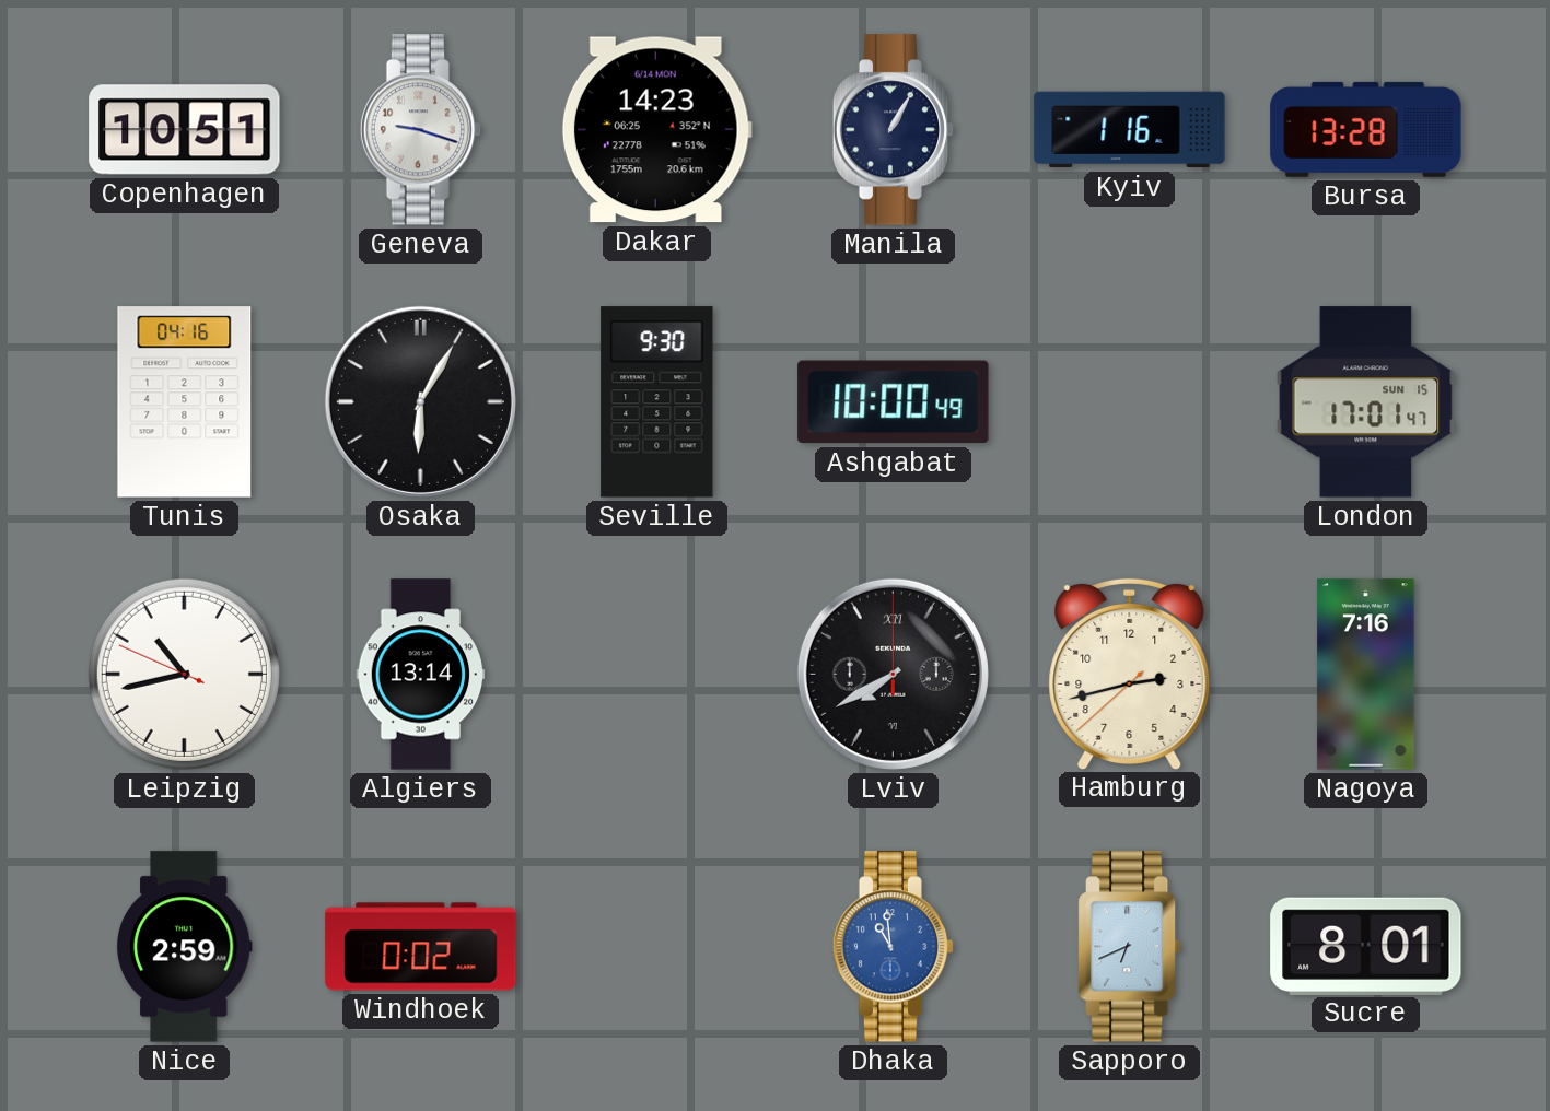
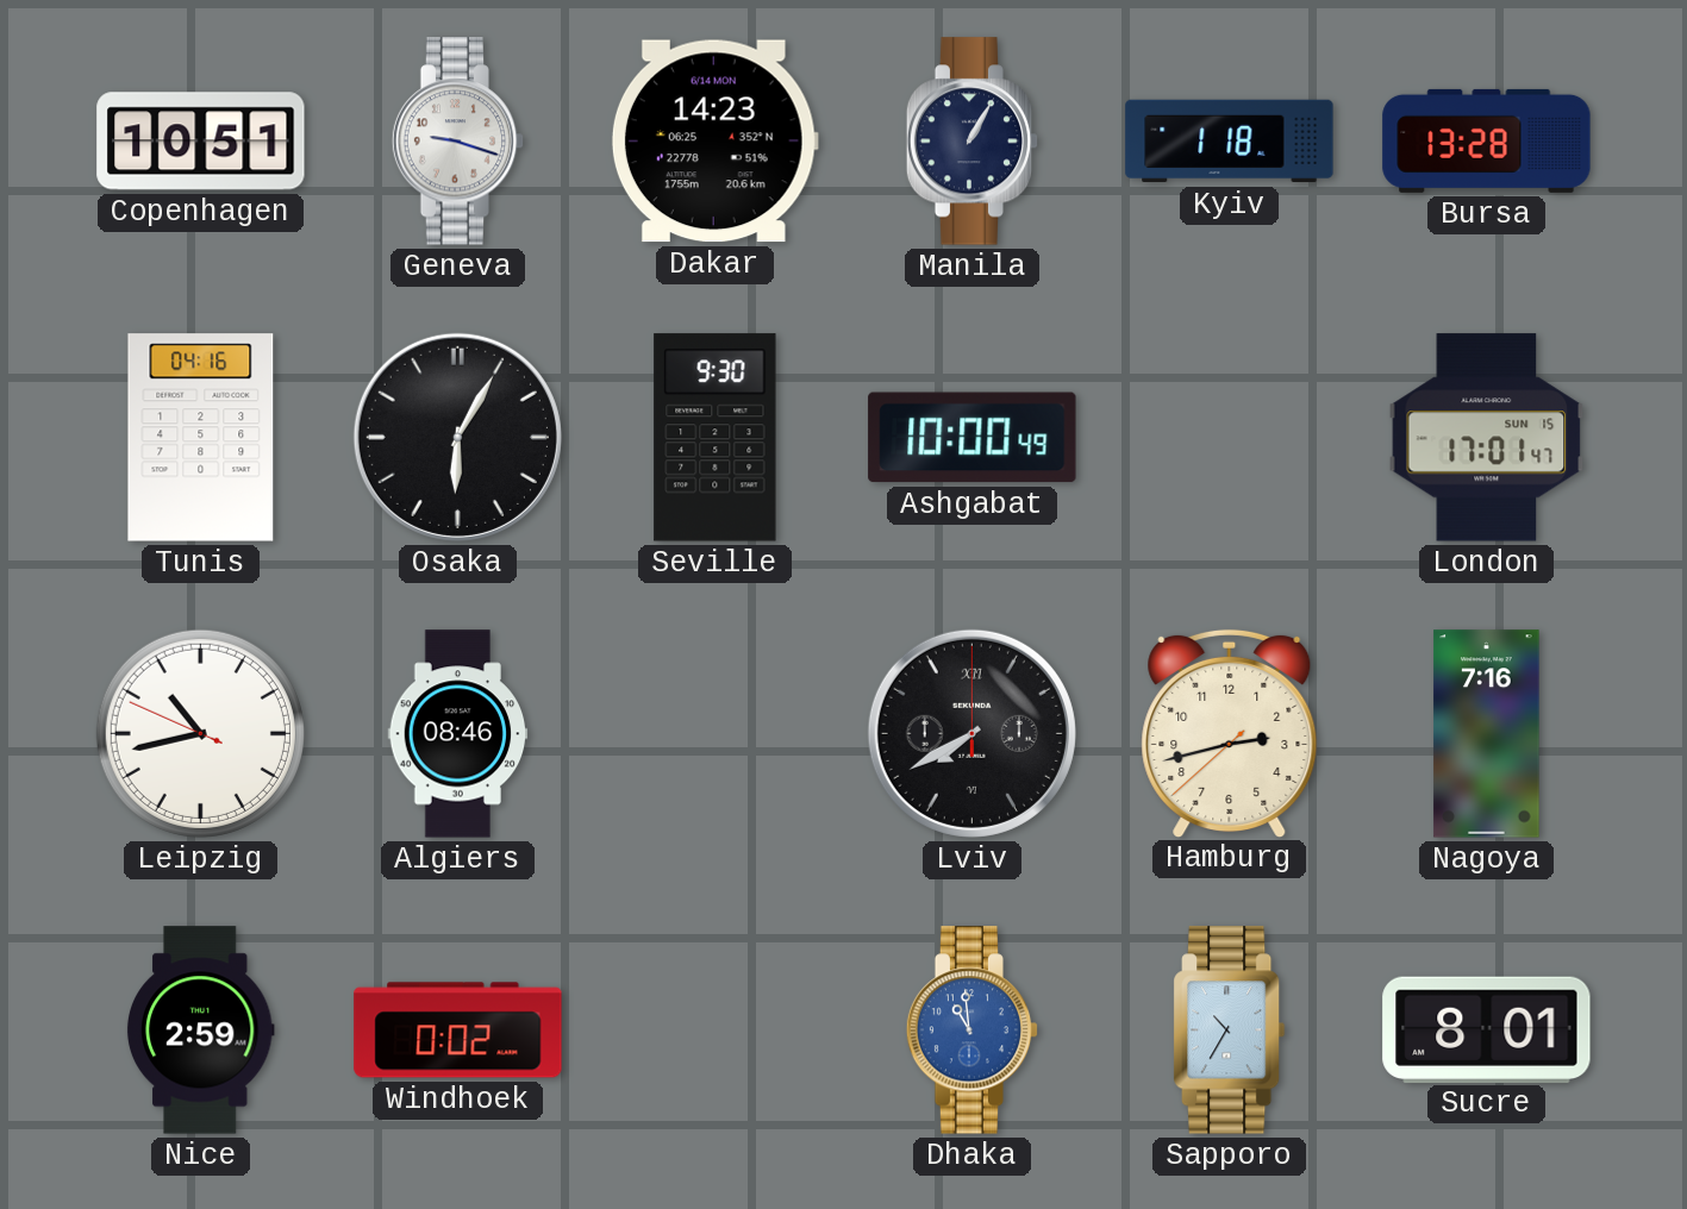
Kyiv: 1:16 -> 1:18 (1230, 142)
Algiers: 13:14 -> 08:46 (458, 734)
Sapporo: 6:41 -> 10:35 (1230, 1031)
